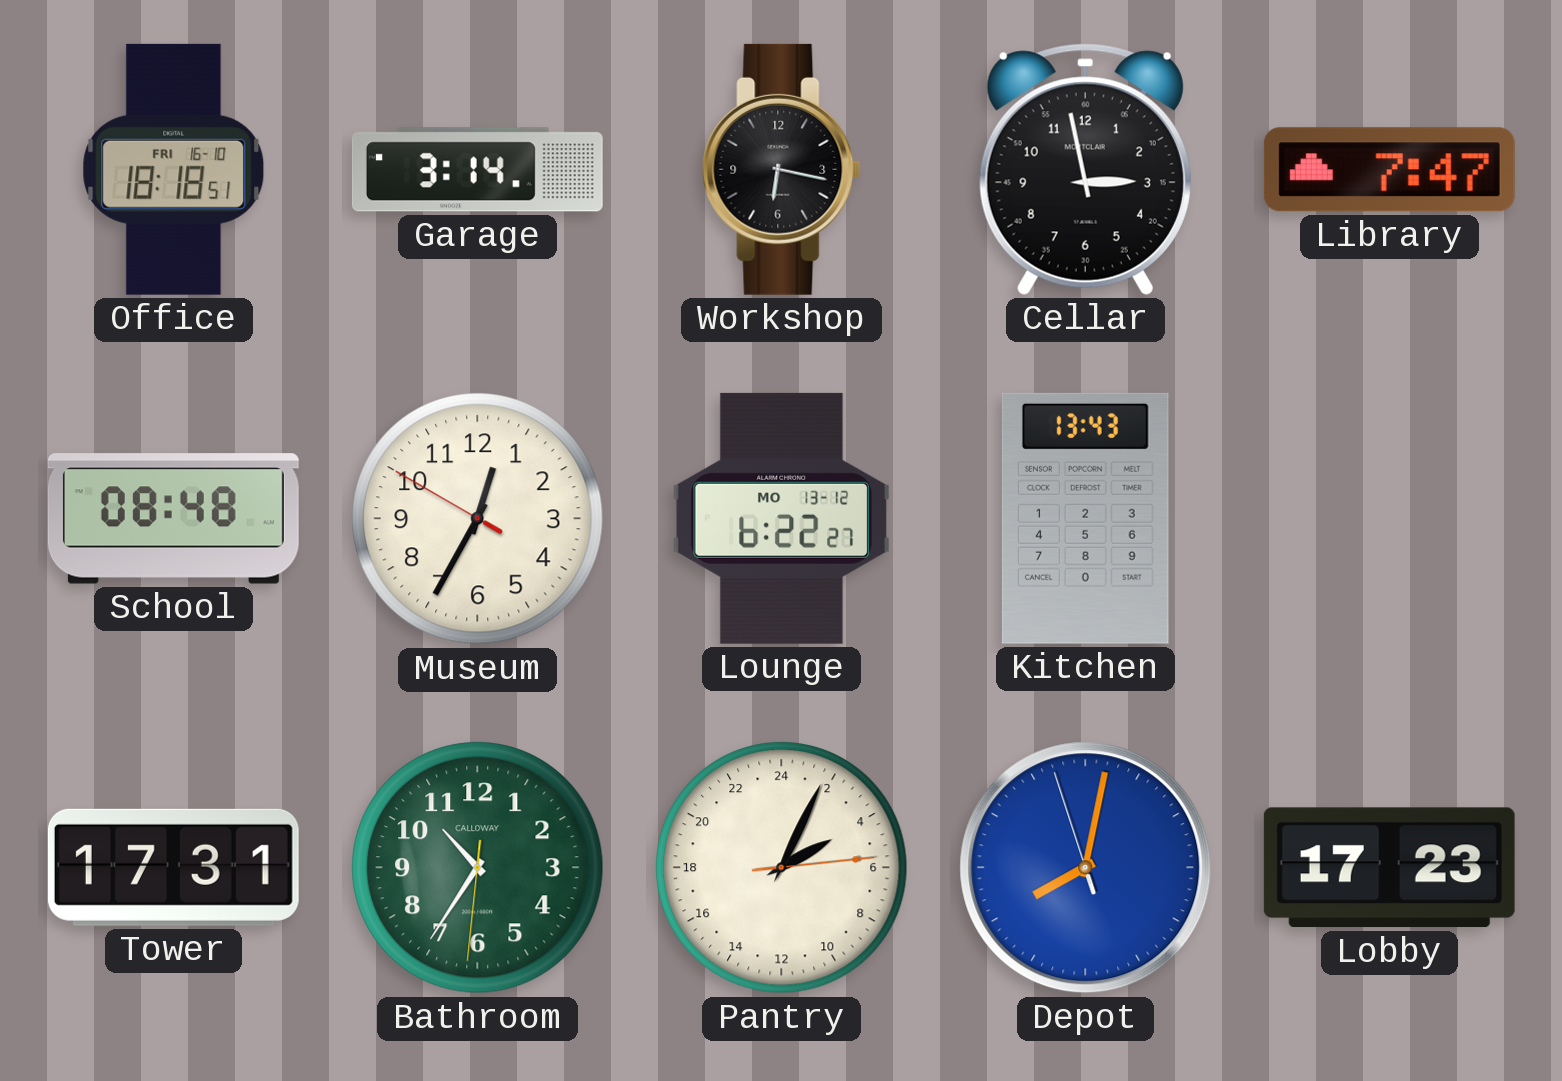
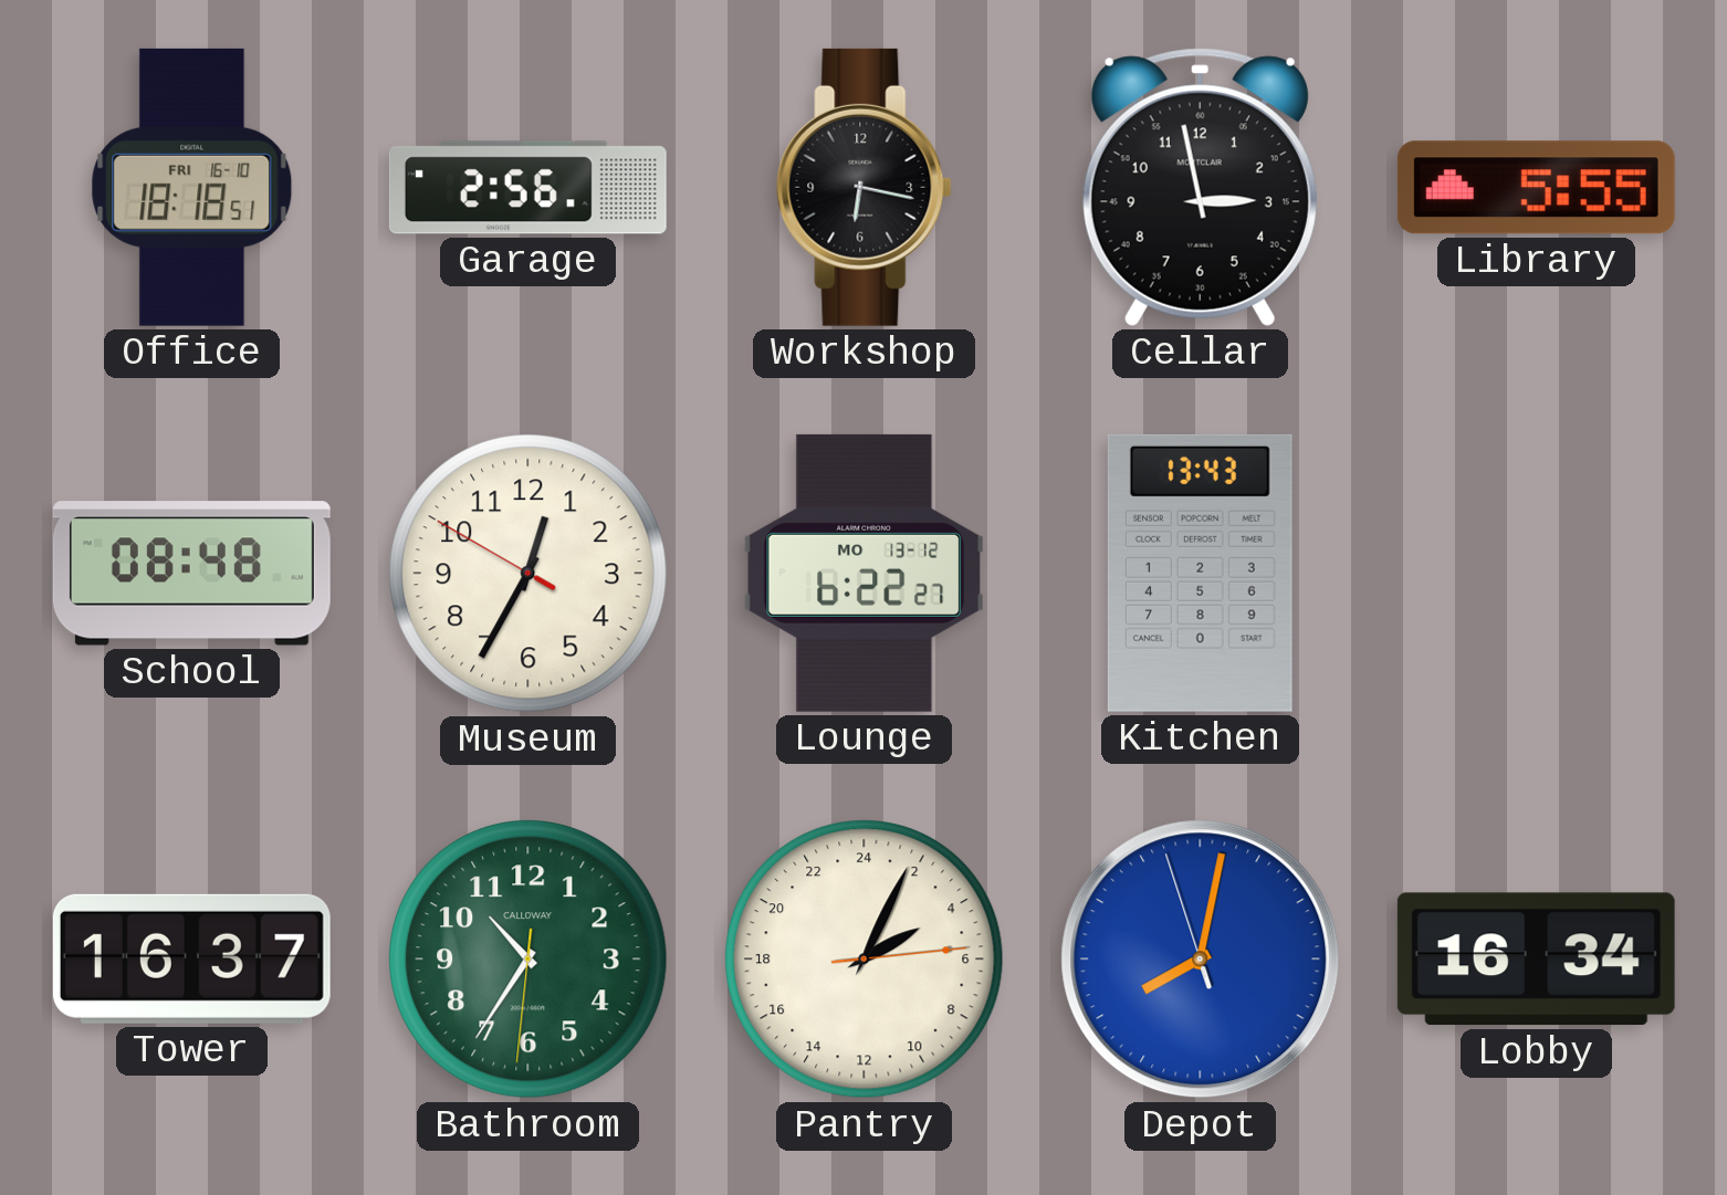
Garage: 3:14 -> 2:56 (527, 188)
Library: 7:47 -> 5:55 (1536, 188)
Tower: 17:31 -> 16:37 (191, 958)
Lobby: 17:23 -> 16:34 (1536, 960)
